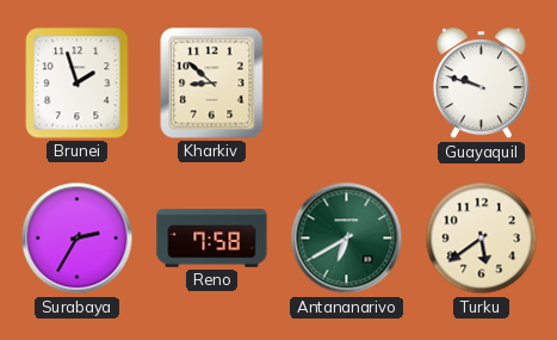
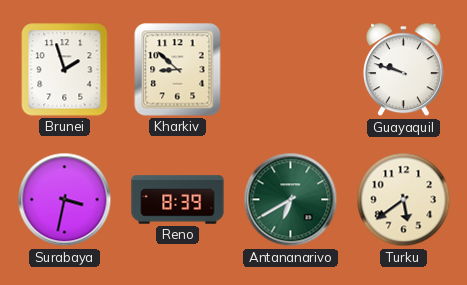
Surabaya: 2:35 -> 3:32 (65, 200)
Reno: 7:58 -> 8:39 (178, 200)
